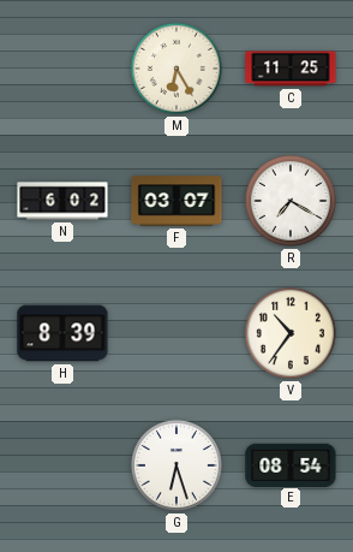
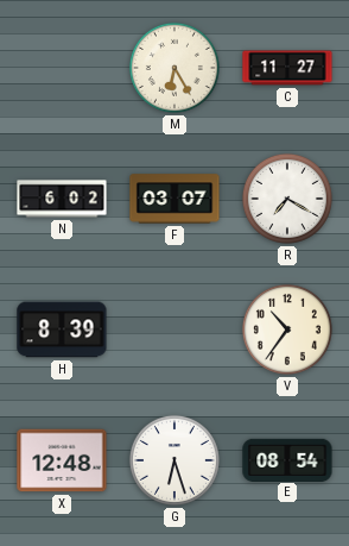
C: 11:25 -> 11:27 (287, 68)
X: none -> 12:48 (62, 460)
